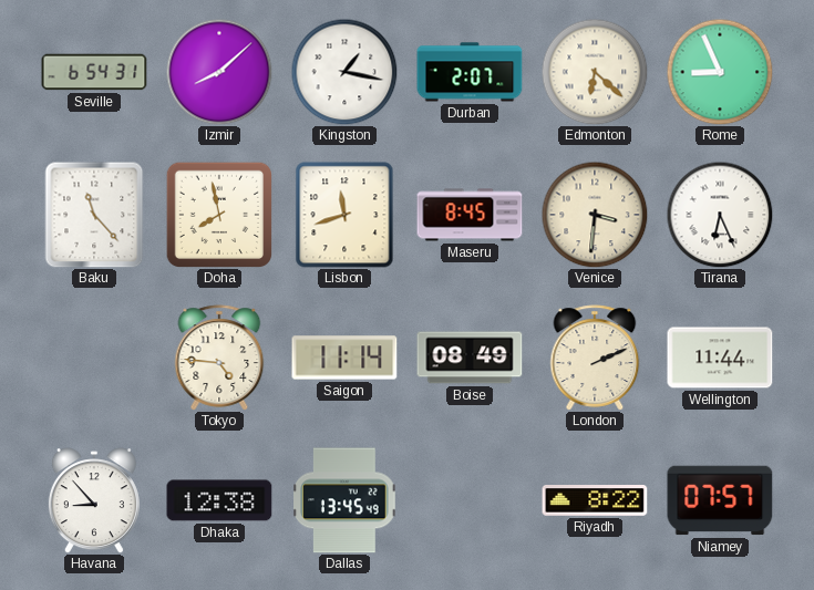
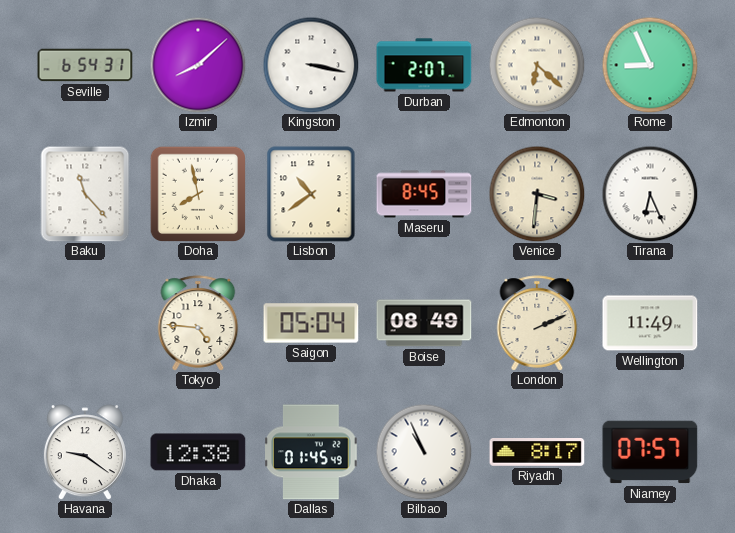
Kingston: 1:17 -> 3:17 (311, 65)
Lisbon: 11:42 -> 10:39 (311, 194)
Saigon: 11:14 -> 05:04 (311, 323)
Wellington: 11:44 -> 11:49 (650, 323)
Havana: 8:53 -> 9:21 (85, 452)
Dallas: 13:45 -> 01:45 (311, 452)
Bilbao: none -> 10:56 (424, 452)
Riyadh: 8:22 -> 8:17 (537, 453)
